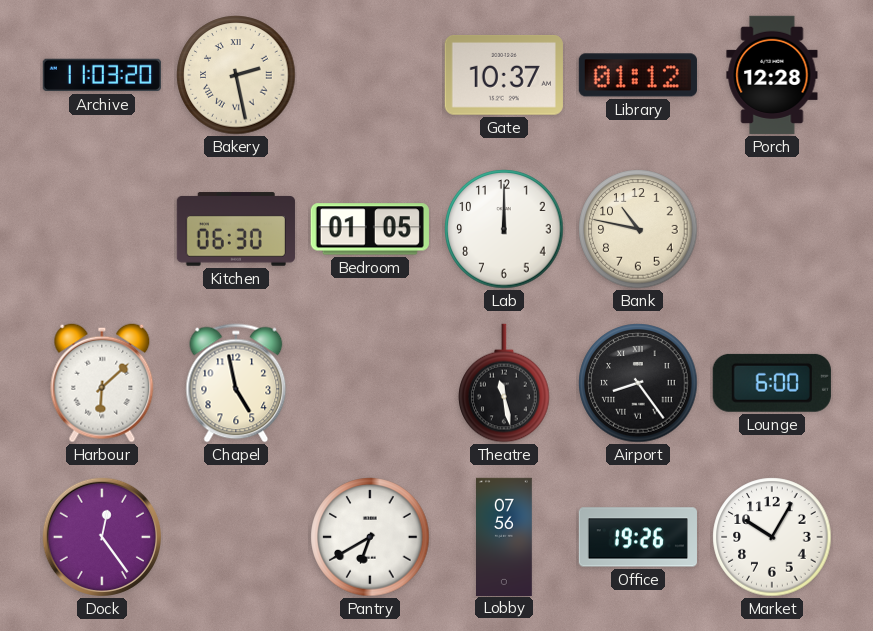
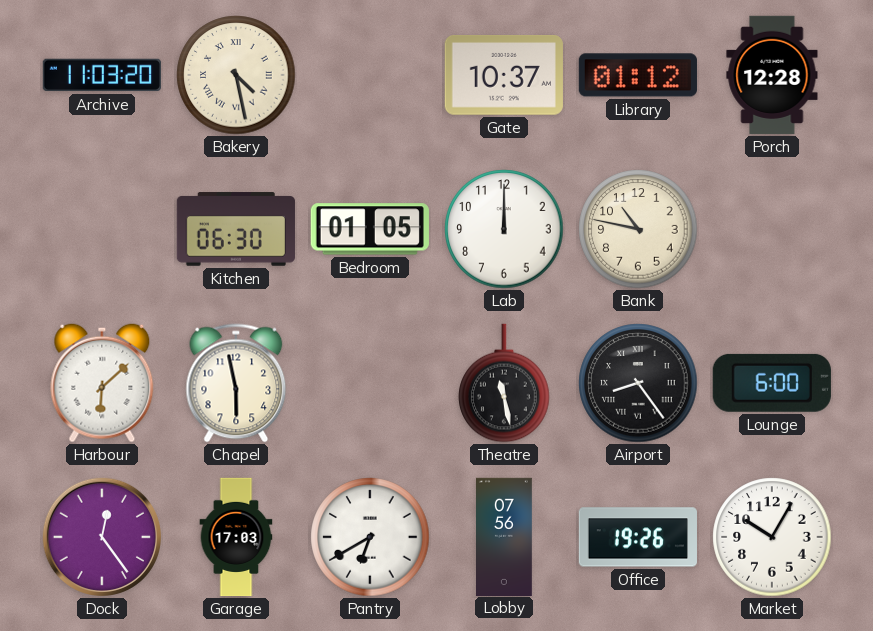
Bakery: 2:28 -> 4:28 (236, 75)
Chapel: 4:58 -> 5:58 (236, 383)
Garage: none -> 17:03 (236, 537)
